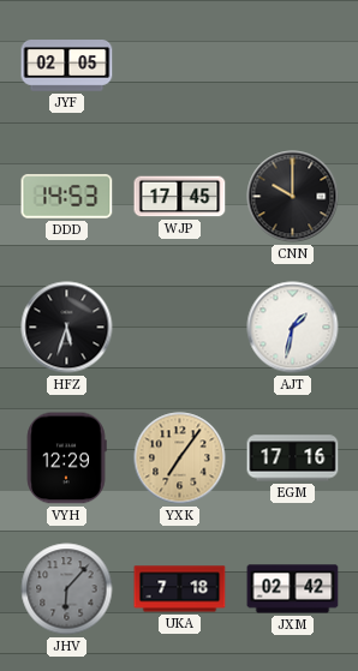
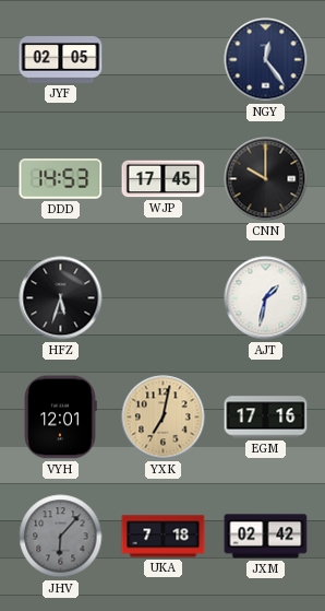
NGY: none -> 12:24 (266, 60)
VYH: 12:29 -> 12:01 (60, 418)
YXK: 7:06 -> 7:02 (164, 418)
